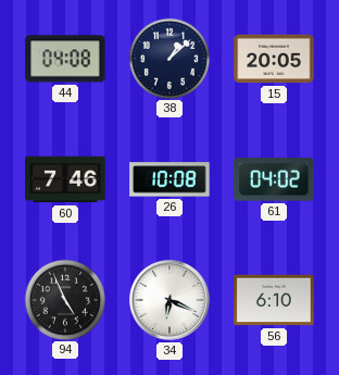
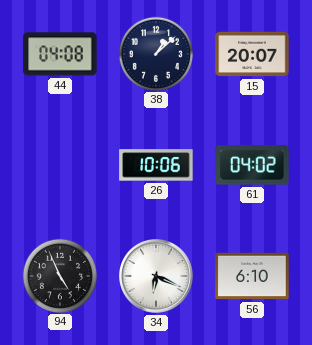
15: 20:05 -> 20:07 (252, 54)
60: 7:46 -> none (65, 179)
26: 10:08 -> 10:06 (156, 165)
